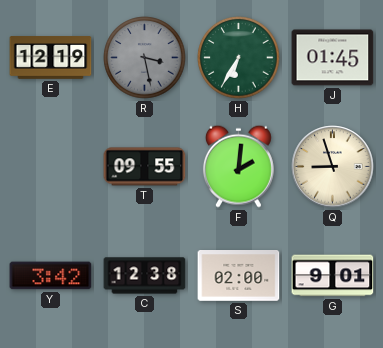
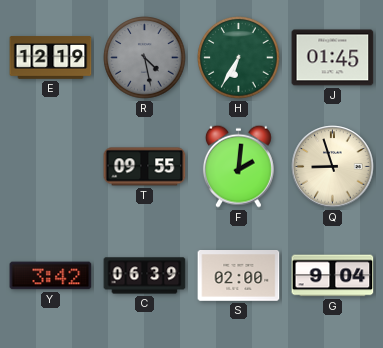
R: 3:28 -> 4:28 (145, 58)
C: 12:38 -> 06:39 (145, 276)
G: 9:01 -> 9:04 (333, 276)
